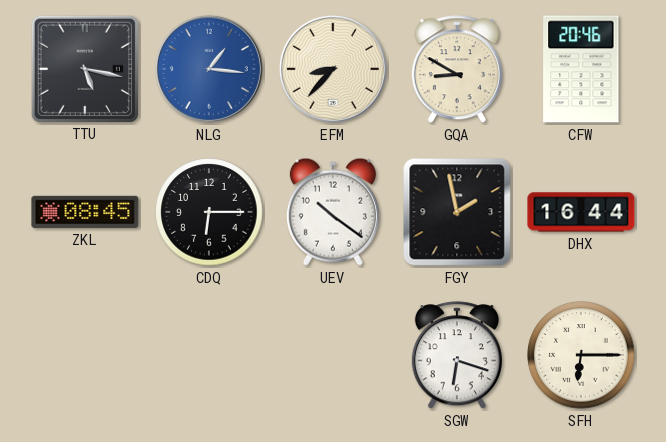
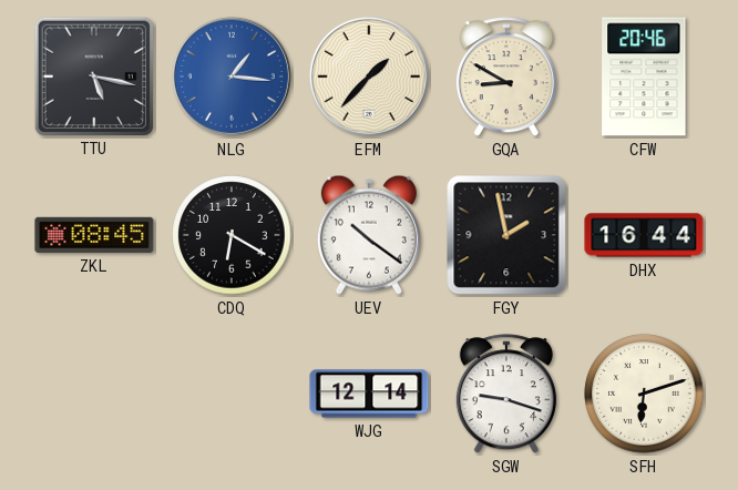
EFM: 8:37 -> 1:37 (369, 76)
CDQ: 6:15 -> 6:20 (232, 235)
WJG: none -> 12:14 (369, 394)
SGW: 6:18 -> 9:18 (506, 395)
SFH: 6:15 -> 6:12 (644, 394)
